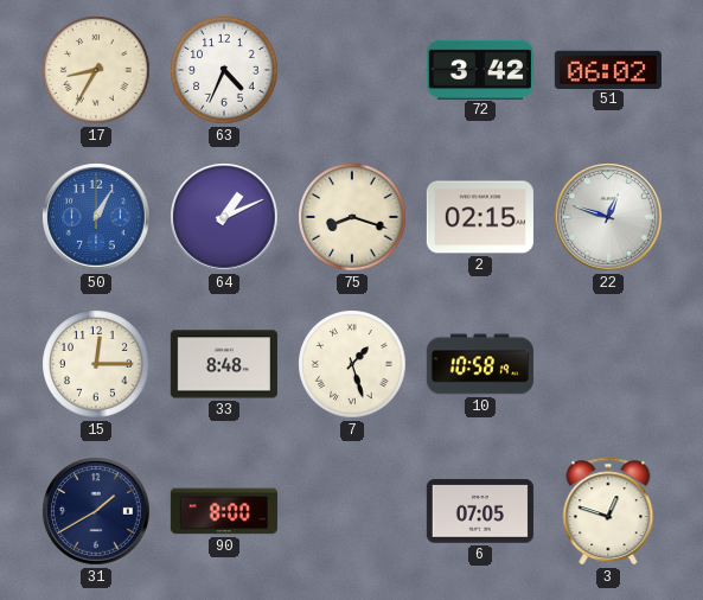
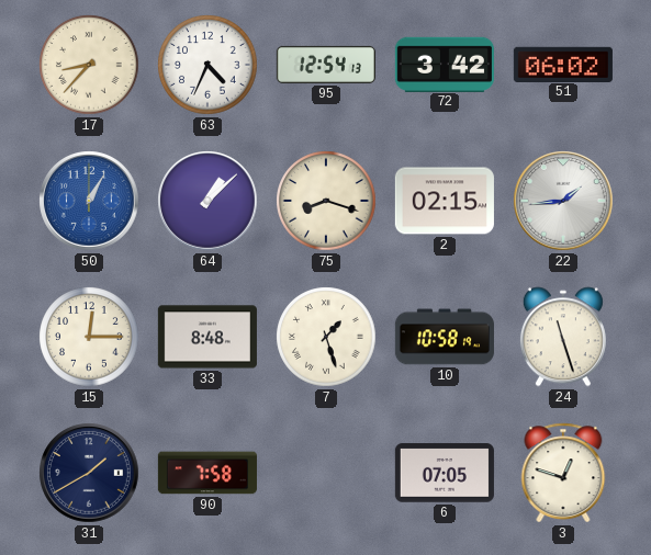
17: 8:35 -> 8:37 (89, 65)
95: none -> 12:54 (326, 65)
64: 1:11 -> 1:08 (207, 201)
22: 12:48 -> 1:44 (563, 201)
24: none -> 11:27 (563, 337)
90: 8:00 -> 7:58 (207, 473)
